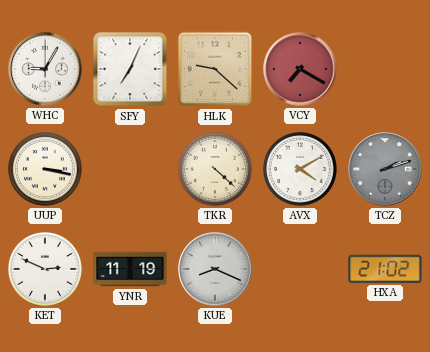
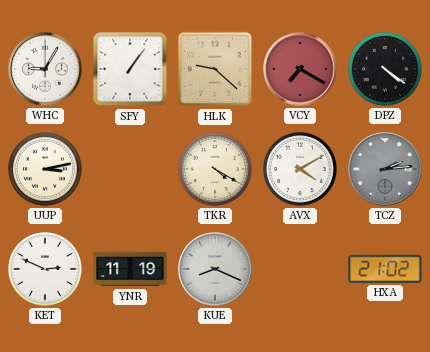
SFY: 7:04 -> 1:06 (130, 69)
DPZ: none -> 4:21 (385, 69)
UUP: 3:17 -> 3:13 (45, 169)
TKR: 4:22 -> 4:20 (215, 169)
TCZ: 2:12 -> 2:14 (385, 169)
